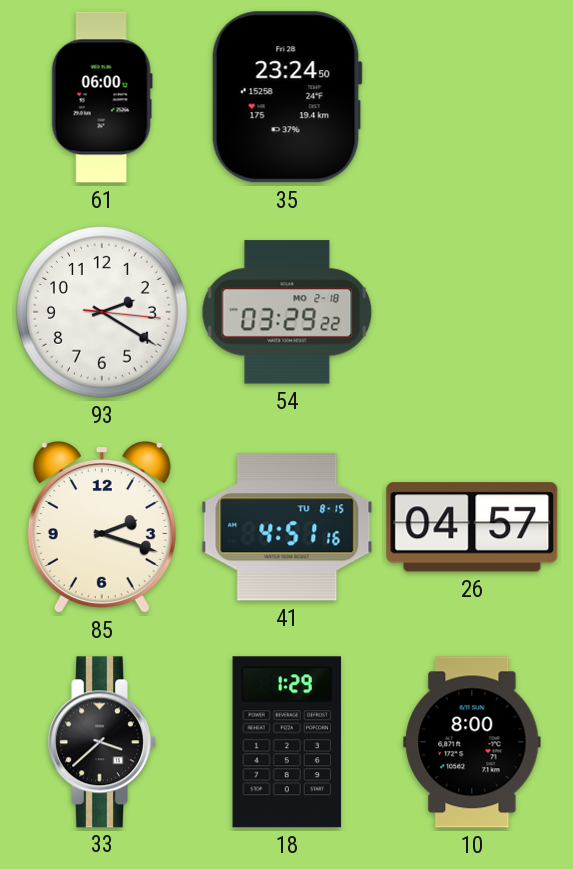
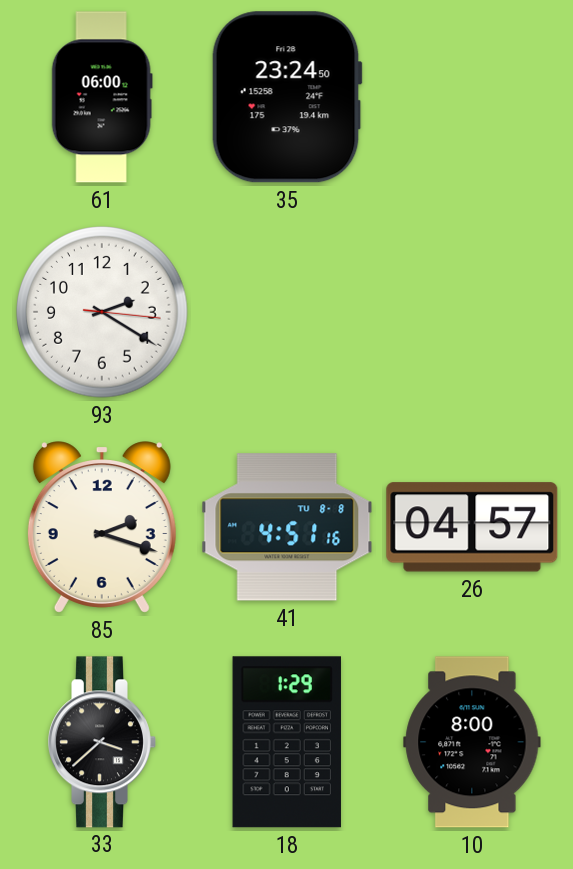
54: 03:29 -> none (287, 312)
41 date: TU 8-15 -> TU 8-8 (287, 527)
